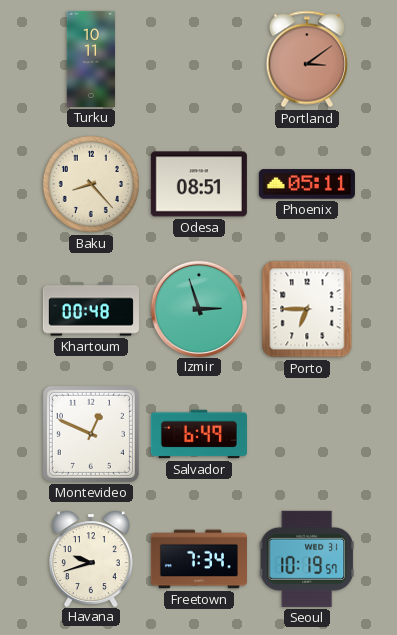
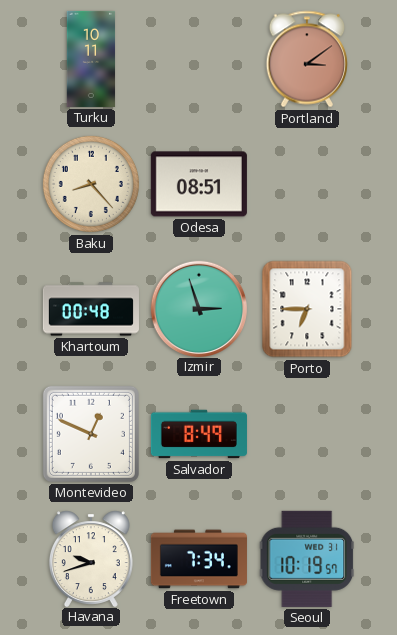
Phoenix: 05:11 -> none (307, 184)
Salvador: 6:49 -> 8:49 (199, 434)
